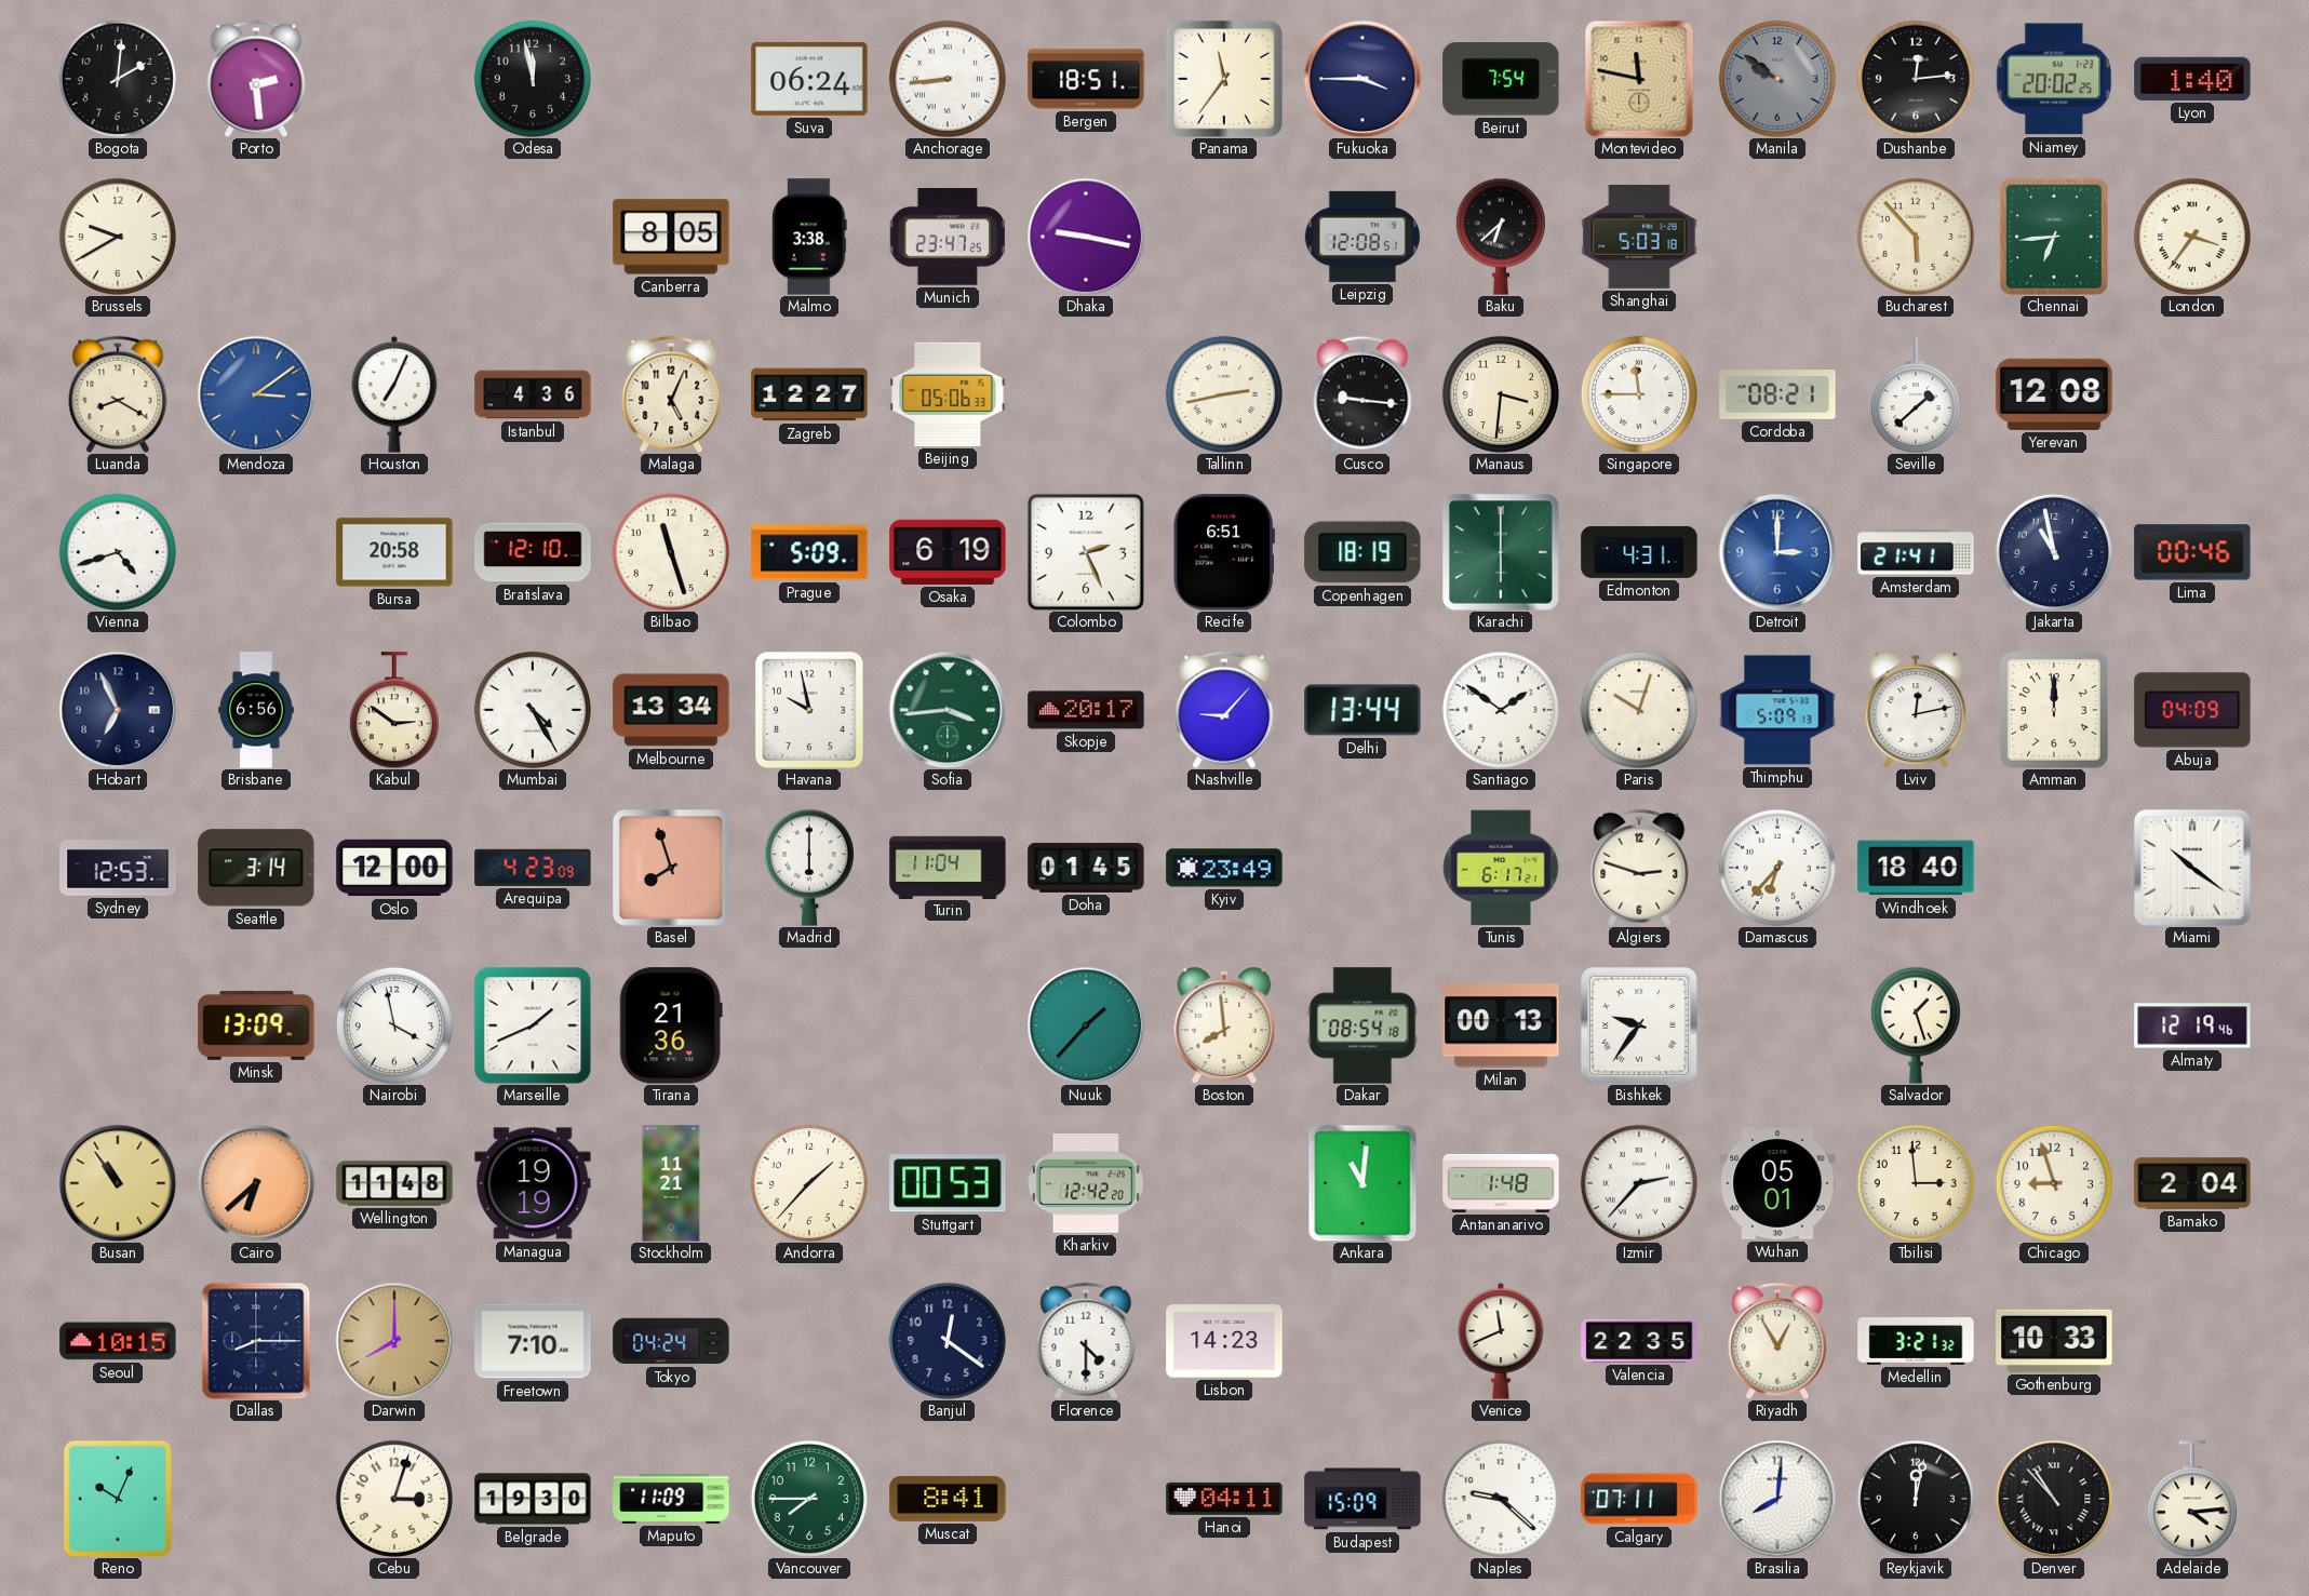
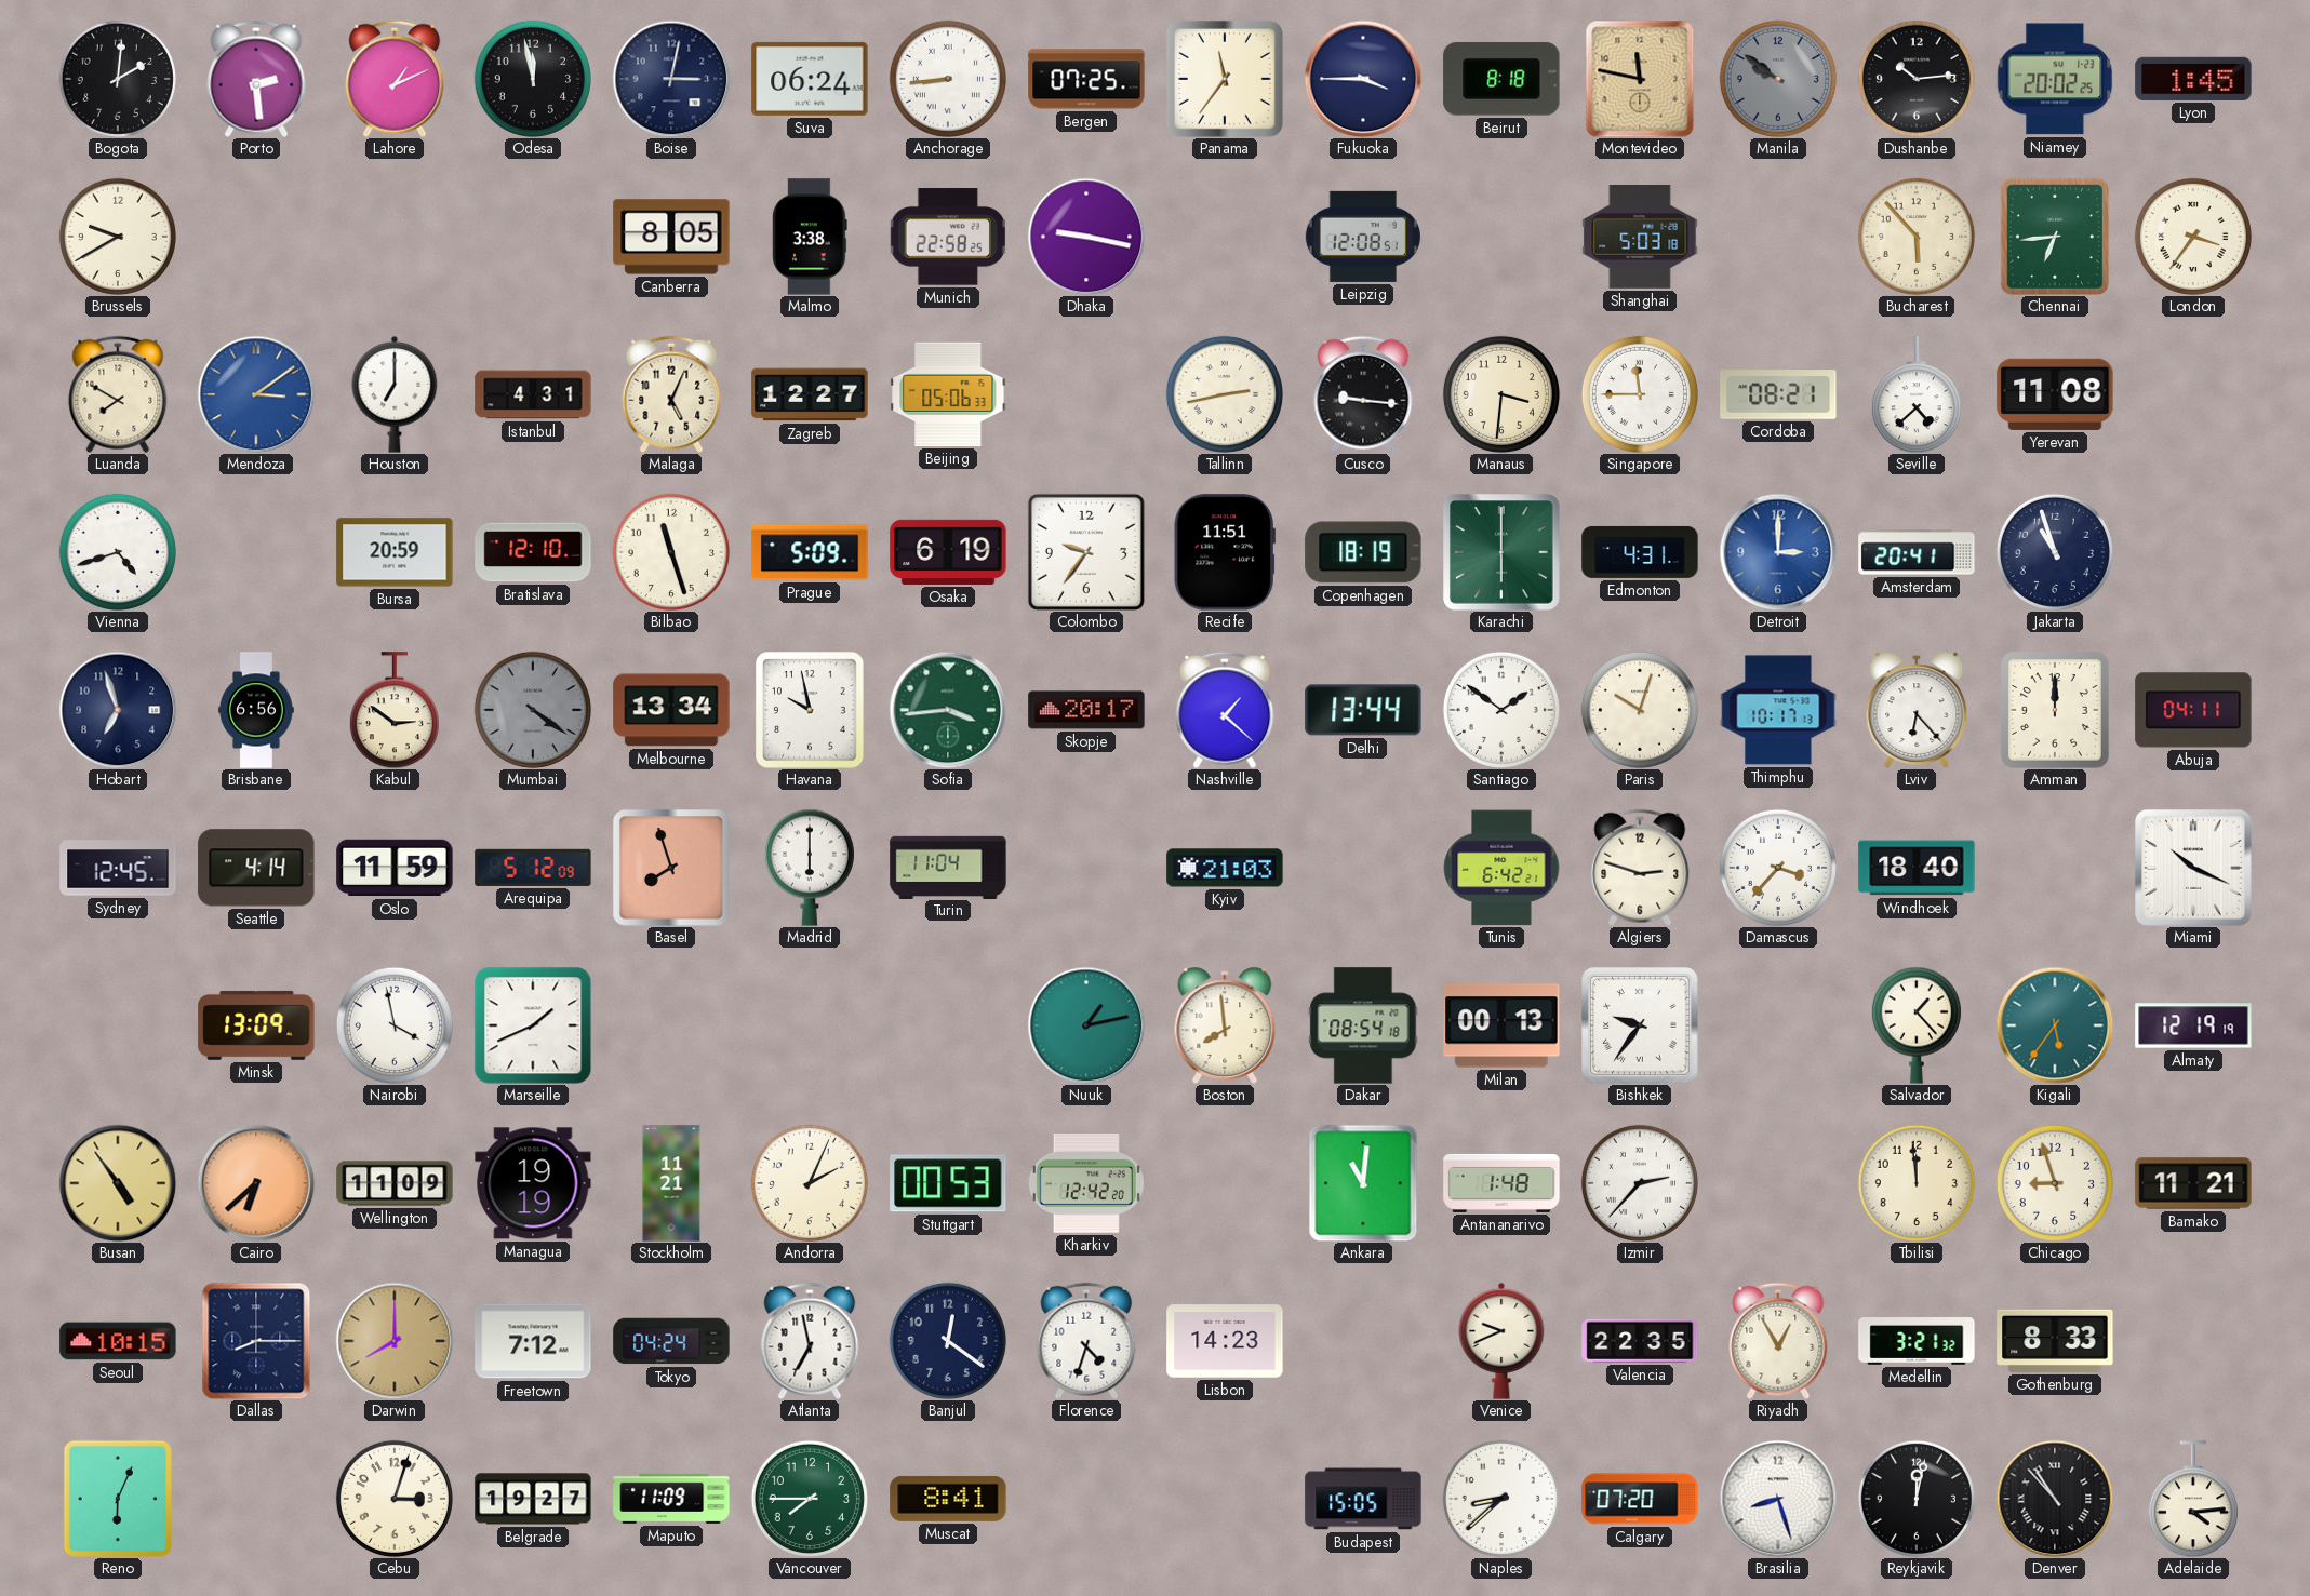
Lahore: none -> 1:11 (395, 79)
Boise: none -> 3:02 (671, 79)
Bergen: 18:51 -> 07:25 (1086, 79)
Beirut: 7:54 -> 8:18 (1501, 79)
Dushanbe: 12:14 -> 10:14 (1917, 79)
Lyon: 1:40 -> 1:45 (2193, 79)
Munich: 23:47 -> 22:58 (947, 237)
Baku: 6:38 -> none (1501, 237)
Luanda: 8:20 -> 7:50 (118, 394)
Houston: 7:04 -> 7:00 (395, 394)
Istanbul: 4:36 -> 4:31 (533, 394)
Seville: 1:38 -> 4:38 (1917, 394)
Yerevan: 12:08 -> 11:08 (2055, 394)
Bursa: 20:58 -> 20:59 (395, 552)
Colombo: 2:26 -> 9:36 (1086, 552)
Recife: 6:51 -> 11:51 (1225, 552)
Amsterdam: 21:41 -> 20:41 (1917, 552)
Jakarta: 10:58 -> 10:57 (2055, 552)
Lima: 00:46 -> none (2192, 552)
Hobart: 6:56 -> 6:57 (118, 710)
Mumbai: 4:25 -> 4:21 (533, 710)
Mumbai dial: white -> grey (533, 710)
Nashville: 9:07 -> 1:22 (1225, 710)
Thimphu: 5:09 -> 10:17 (1778, 710)
Lviv: 12:13 -> 6:23 (1917, 710)
Abuja: 04:09 -> 04:11 (2193, 710)
Sydney: 12:53 -> 12:45 (118, 868)
Seattle: 3:14 -> 4:14 (256, 868)
Oslo: 12:00 -> 11:59 (395, 868)
Arequipa: 4:23 -> 5:12 (533, 868)
Doha: 01:45 -> none (1086, 868)
Kyiv: 23:49 -> 21:03 (1225, 868)
Tunis: 6:17 -> 6:42 (1501, 868)
Damascus: 6:37 -> 3:37 (1778, 868)
Miami: 10:21 -> 10:19 (2193, 868)
Tirana: 21:36 -> none (671, 1025)
Nuuk: 1:37 -> 1:13 (1086, 1025)
Salvador: 1:27 -> 1:23 (1917, 1025)
Kigali: none -> 5:36 (2055, 1025)
Almaty: 12:19:46 -> 12:19:19 (2193, 1025)
Busan: 10:54 -> 4:54 (118, 1183)
Wellington: 11:48 -> 11:09 (395, 1183)
Andorra: 1:37 -> 2:04 (810, 1183)
Wuhan: 05:01 -> none (1777, 1183)
Tbilisi: 2:59 -> 11:59 (1917, 1183)
Bamako: 2:04 -> 11:21 (2193, 1183)
Freetown: 7:10 -> 7:12 (533, 1341)
Atlanta: none -> 6:58 (810, 1341)
Florence: 4:30 -> 4:33 (1086, 1341)
Venice: 11:41 -> 9:41 (1501, 1341)
Gothenburg: 10:33 -> 8:33 (2055, 1341)
Reno: 10:04 -> 6:04 (118, 1499)
Belgrade: 19:30 -> 19:27 (533, 1499)
Hanoi: 04:11 -> none (1224, 1499)
Budapest: 15:09 -> 15:05 (1363, 1499)
Naples: 9:22 -> 8:38 (1501, 1499)
Calgary: 07:11 -> 07:20 (1640, 1499)
Brasilia: 8:01 -> 8:27 (1778, 1499)
